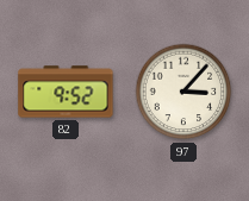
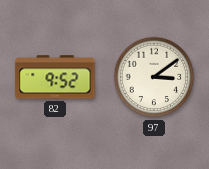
97: 3:07 -> 3:09 (154, 77)
